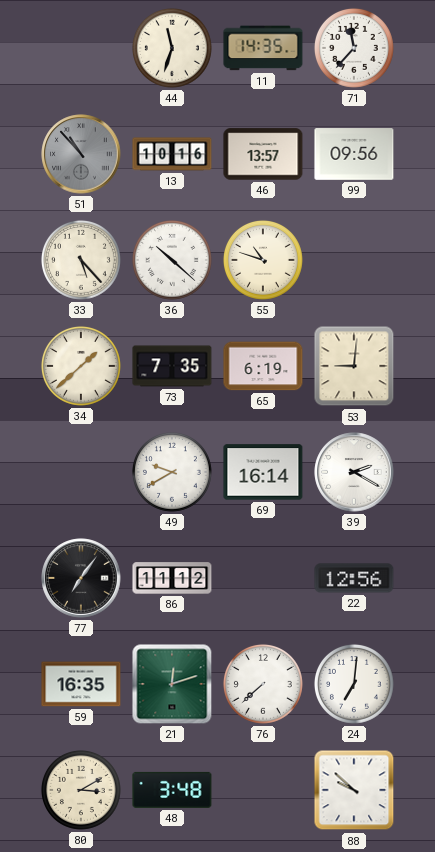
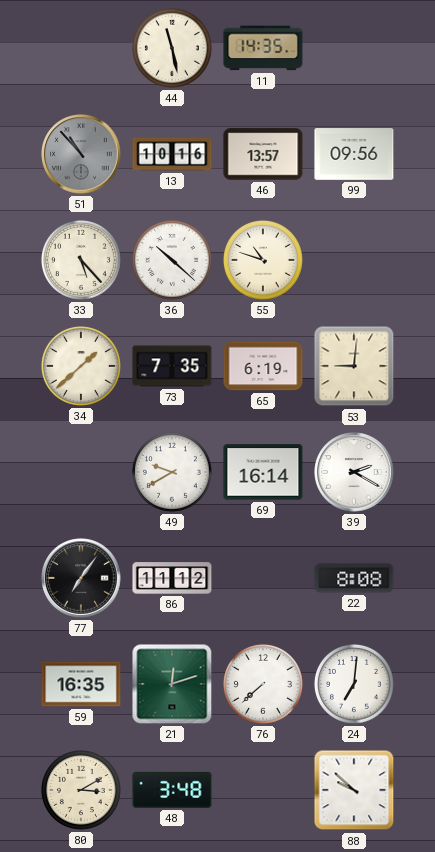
44: 11:33 -> 11:28 (172, 48)
71: 11:37 -> none (354, 48)
22: 12:56 -> 8:08 (354, 578)
